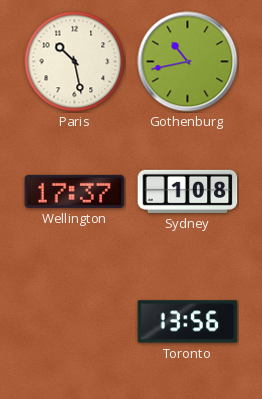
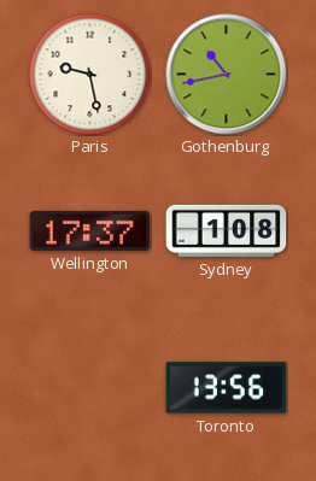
Paris: 10:28 -> 9:28 (90, 75)
